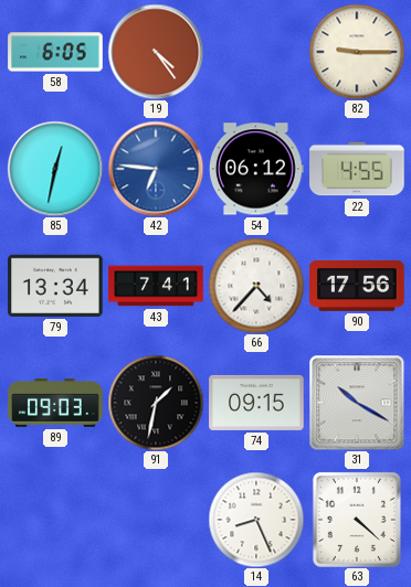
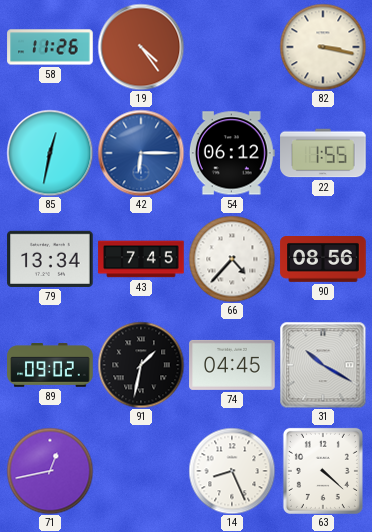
58: 6:05 -> 11:26 (50, 47)
82: 9:15 -> 3:17 (323, 47)
42: 6:46 -> 6:15 (141, 153)
22: 4:55 -> 1:55 (323, 153)
43: 7:41 -> 7:45 (141, 259)
90: 17:56 -> 08:56 (323, 260)
89: 09:03 -> 09:02 (50, 365)
74: 09:15 -> 04:45 (232, 365)
71: none -> 12:43 (50, 471)
